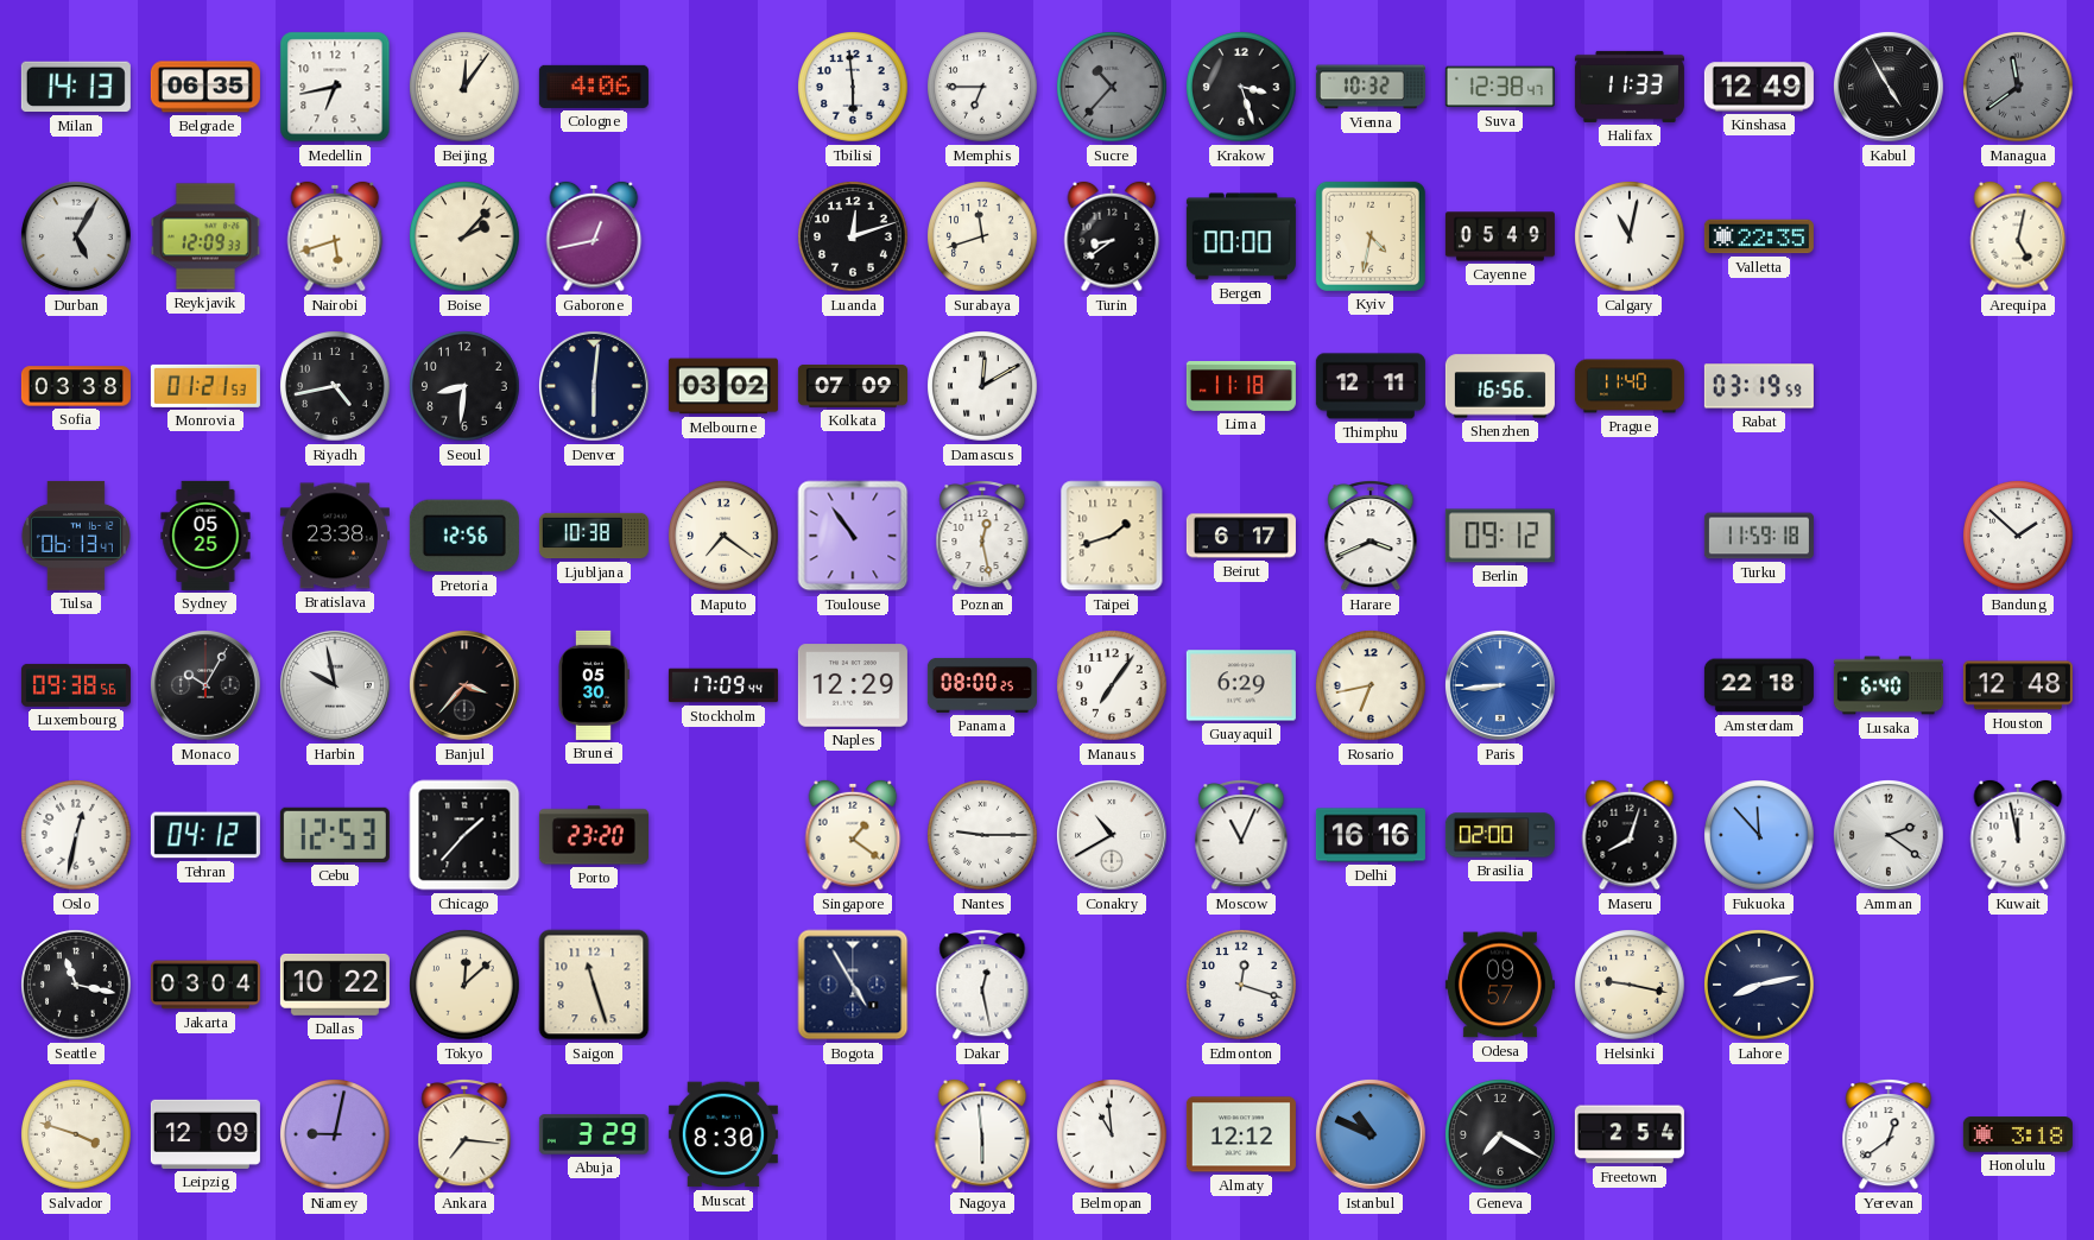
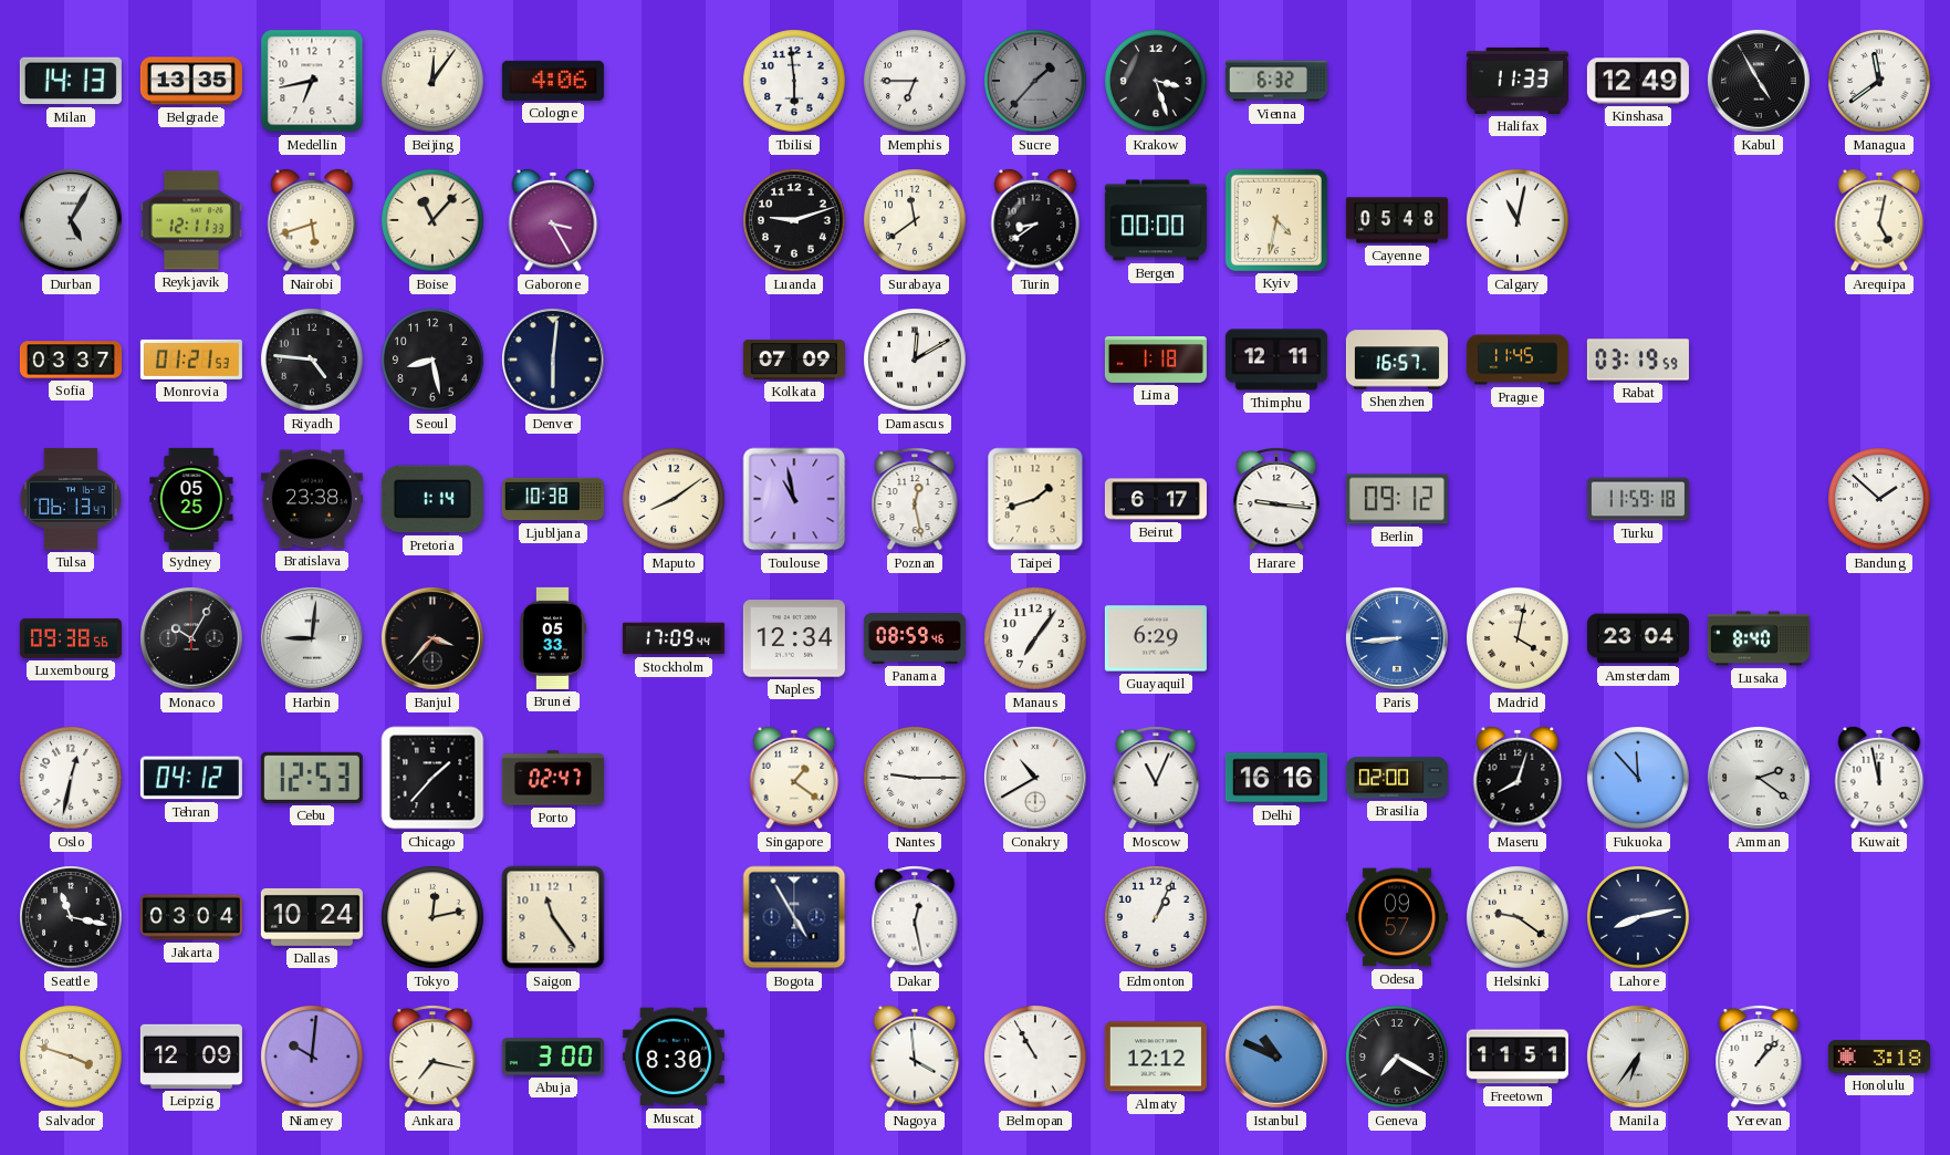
Belgrade: 06:35 -> 13:35 (191, 81)
Sucre: 10:37 -> 1:37 (1035, 81)
Vienna: 10:32 -> 6:32 (1276, 81)
Suva: 12:38 -> none (1500, 87)
Managua dial: grey -> white (1879, 81)
Reykjavik: 12:09 -> 12:11 (191, 220)
Boise: 2:07 -> 11:07 (432, 220)
Gaborone: 12:43 -> 3:25 (553, 220)
Luanda: 12:12 -> 9:12 (794, 220)
Surabaya: 11:42 -> 11:39 (915, 220)
Cayenne: 05:49 -> 05:48 (1397, 220)
Valletta: 22:35 -> none (1759, 236)
Sofia: 03:38 -> 03:37 (71, 360)
Riyadh: 4:43 -> 4:46 (312, 360)
Seoul: 8:31 -> 8:28 (432, 360)
Melbourne: 03:02 -> none (723, 386)
Lima: 11:18 -> 1:18 (1156, 360)
Shenzhen: 16:56 -> 16:57 (1397, 360)
Prague: 11:40 -> 11:45 (1518, 360)
Pretoria: 12:56 -> 1:14 (432, 499)
Maputo: 7:21 -> 8:09 (674, 499)
Toulouse: 10:54 -> 10:58 (794, 499)
Harare: 3:41 -> 9:16 (1276, 500)
Harbin: 9:58 -> 9:01 (312, 638)
Brunei: 05:30 -> 05:33 (553, 638)
Naples: 12:29 -> 12:34 (794, 638)
Panama: 08:00 -> 08:59 (915, 638)
Rosario: 6:43 -> none (1371, 685)
Madrid: none -> 4:02 (1518, 638)
Amsterdam: 22:18 -> 23:04 (1638, 638)
Lusaka: 6:40 -> 8:40 (1759, 638)
Houston: 12:48 -> none (2018, 685)
Porto: 23:20 -> 02:47 (553, 778)
Dallas: 10:22 -> 10:24 (312, 917)
Tokyo: 12:08 -> 12:13 (432, 917)
Saigon: 11:27 -> 11:24 (553, 917)
Edmonton: 12:18 -> 1:04 (1156, 917)
Helsinki: 9:17 -> 9:21 (1518, 917)
Niamey: 9:02 -> 10:01 (312, 1057)
Ankara: 7:16 -> 7:17 (432, 1058)
Abuja: 3:29 -> 3:00 (553, 1057)
Nagoya: 5:59 -> 3:59 (915, 1057)
Belmopan: 10:59 -> 10:55 (1035, 1057)
Freetown: 2:54 -> 11:51 (1518, 1057)
Manila: none -> 6:36 (1638, 1057)
Yerevan: 12:39 -> 1:07 (1759, 1058)
